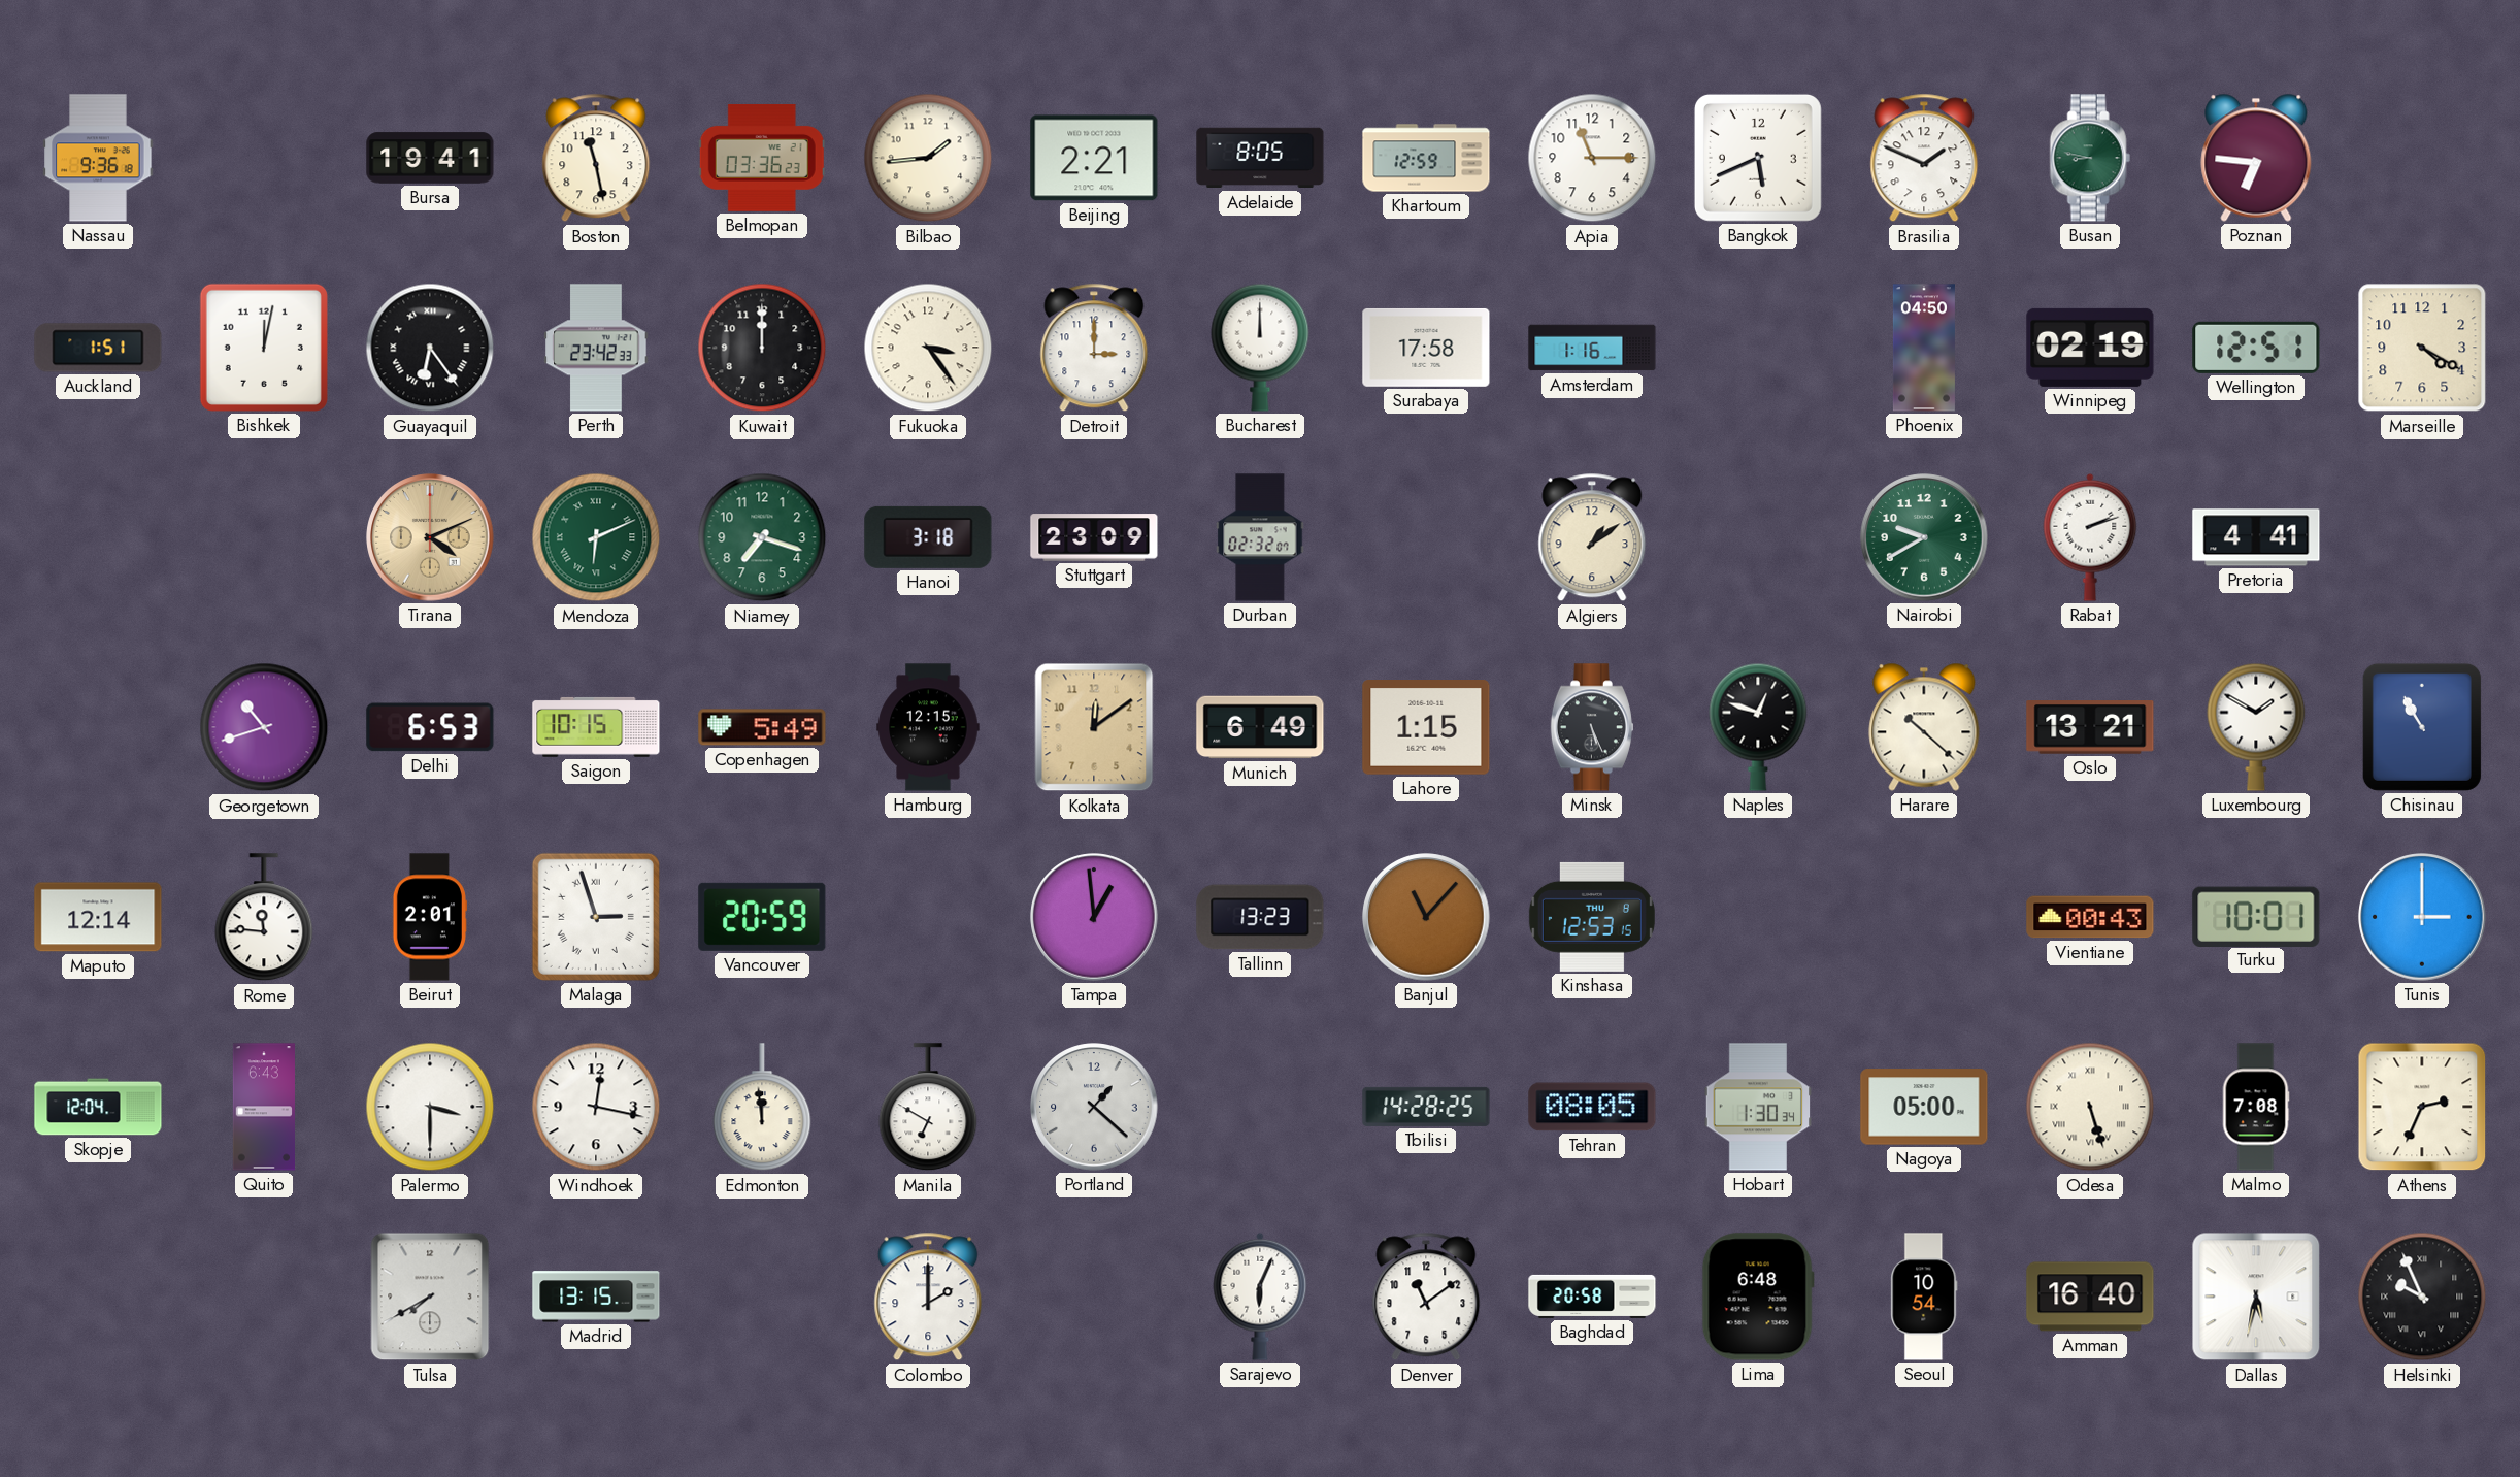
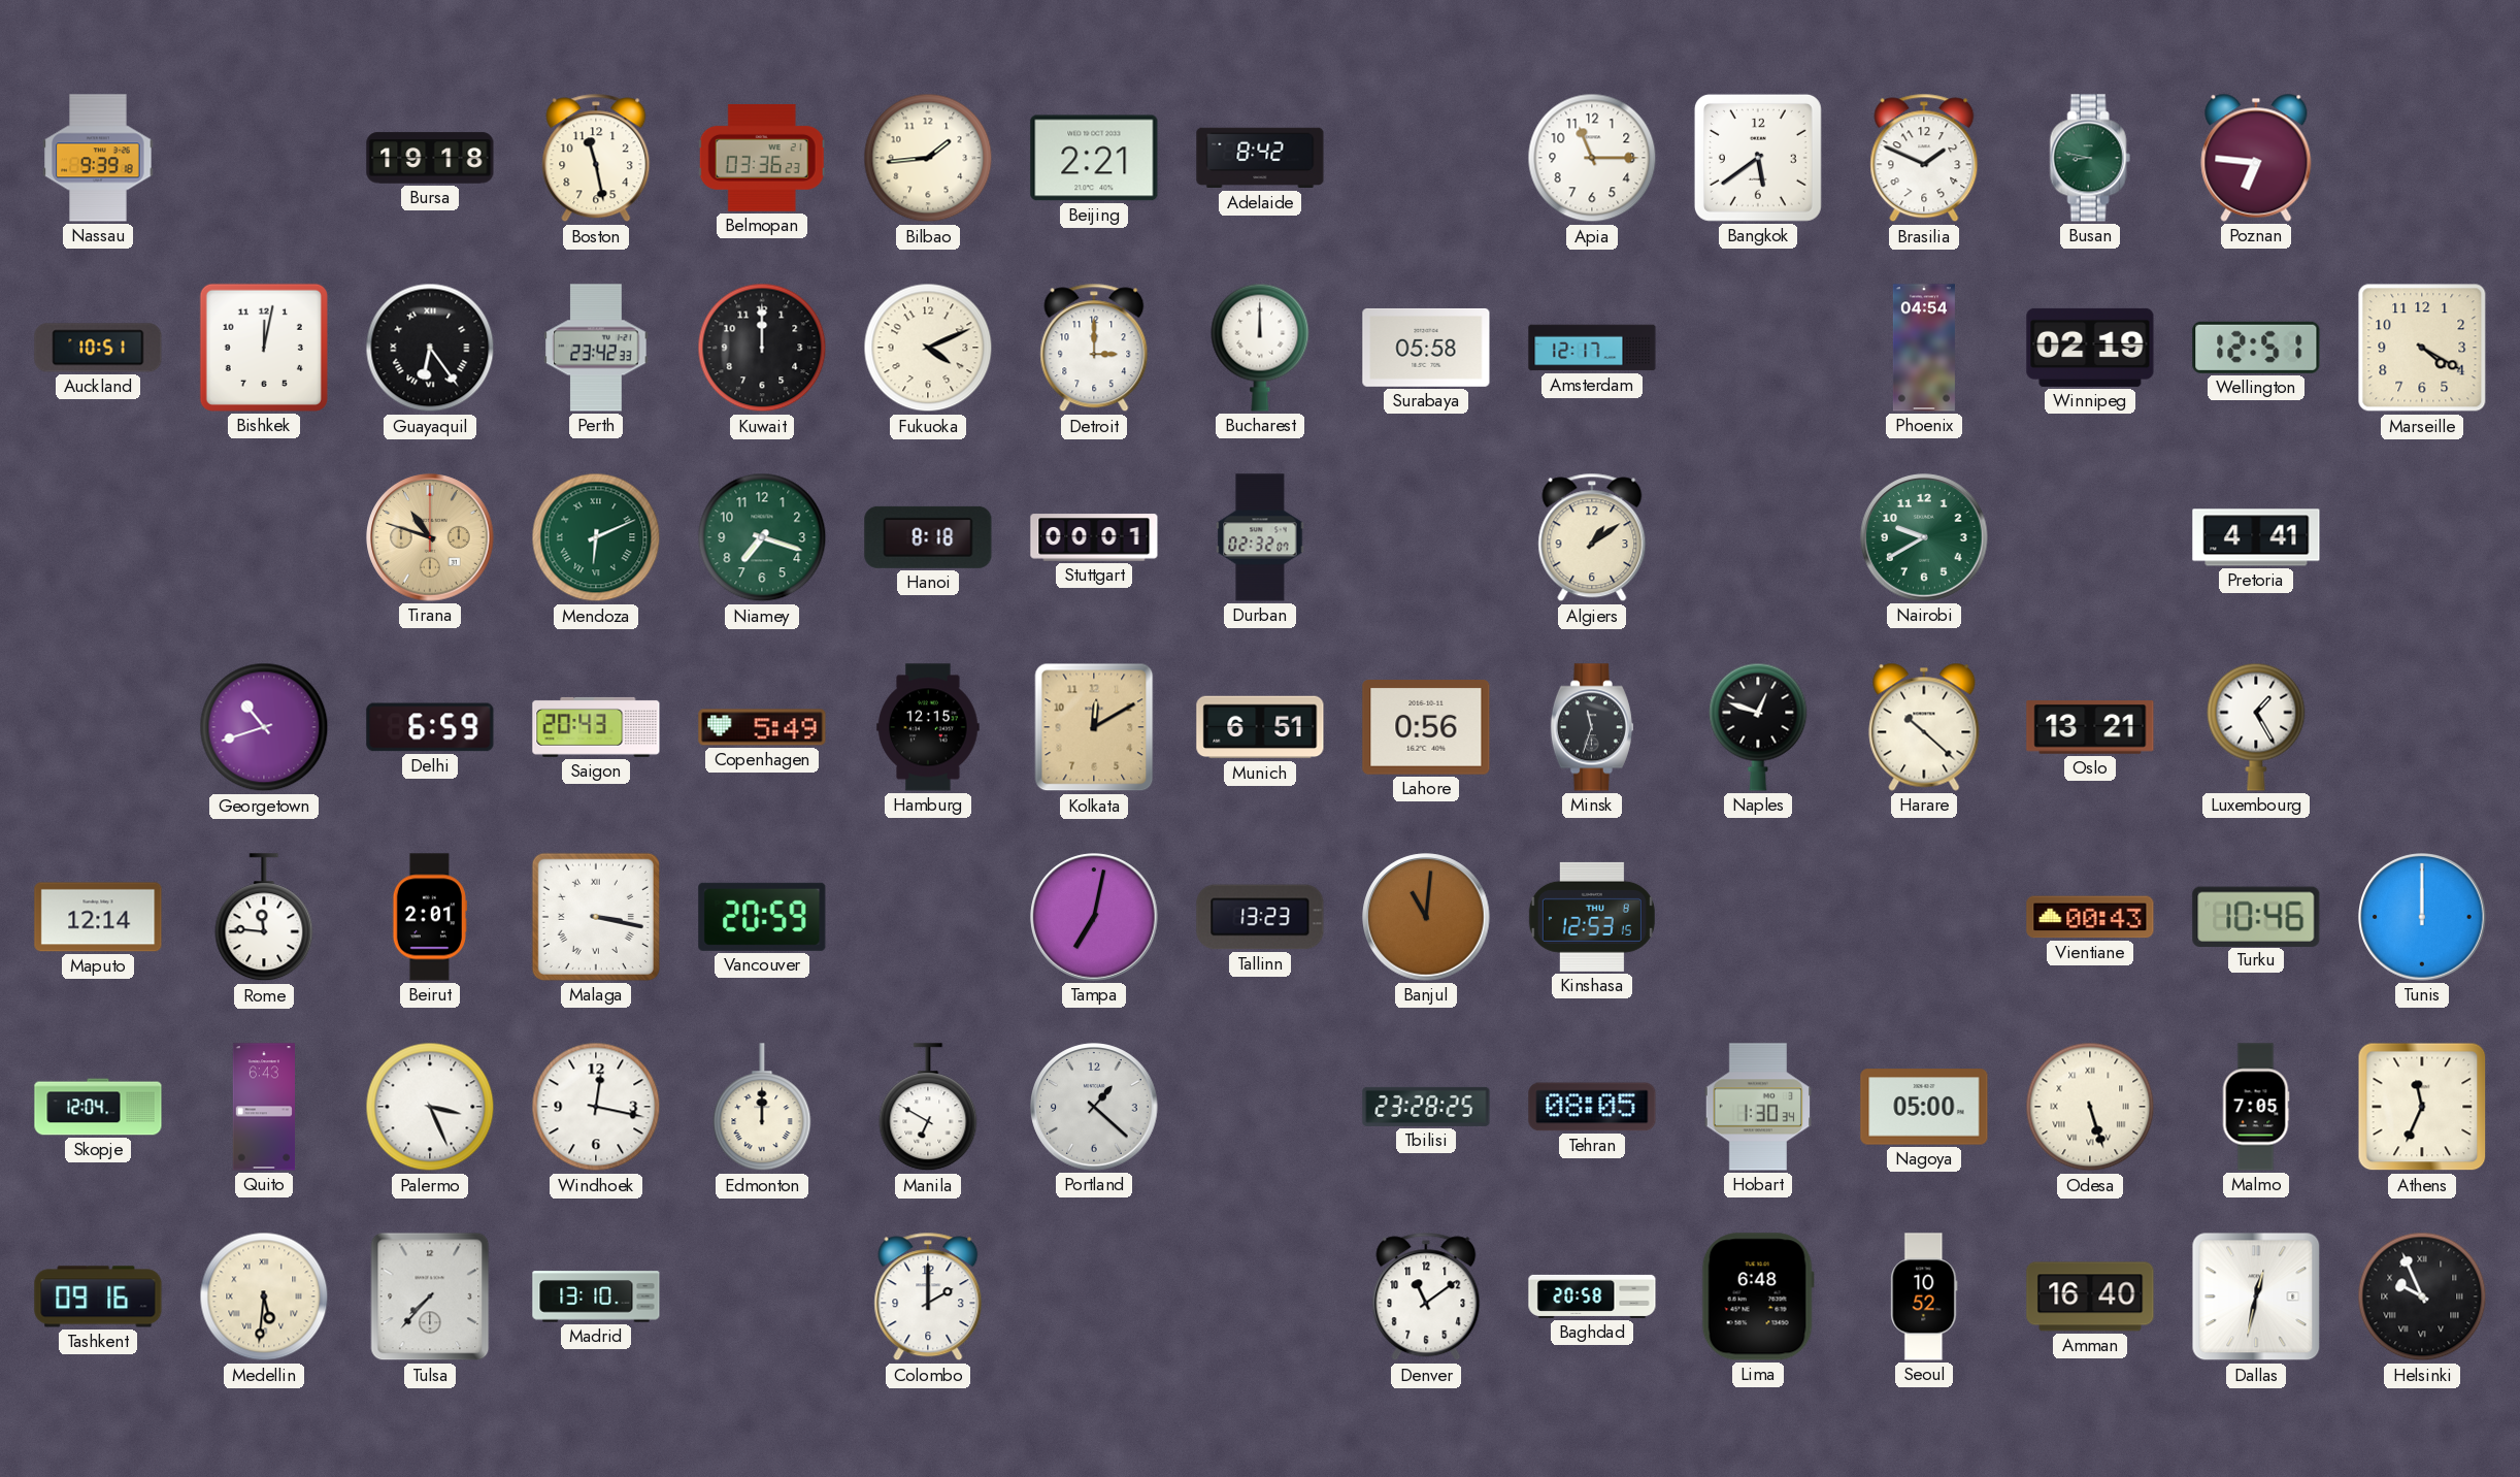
Nassau: 9:36 -> 9:39 (98, 158)
Bursa: 19:41 -> 19:18 (430, 158)
Adelaide: 8:05 -> 8:42 (1260, 158)
Khartoum: 12:59 -> none (1426, 158)
Bangkok: 5:41 -> 5:39 (1758, 158)
Auckland: 1:51 -> 10:51 (98, 348)
Fukuoka: 3:24 -> 4:11 (928, 348)
Surabaya: 17:58 -> 05:58 (1426, 348)
Amsterdam: 1:16 -> 12:17 (1592, 348)
Phoenix: 04:50 -> 04:54 (1924, 348)
Tirana: 4:11 -> 10:48 (430, 537)
Hanoi: 3:18 -> 8:18 (928, 537)
Stuttgart: 23:09 -> 00:01 (1094, 537)
Rabat: 2:12 -> none (2090, 537)
Delhi: 6:53 -> 6:59 (430, 727)
Saigon: 10:15 -> 20:43 (596, 727)
Kolkata: 12:09 -> 12:10 (1094, 727)
Munich: 6:49 -> 6:51 (1260, 727)
Lahore: 1:15 -> 0:56 (1426, 728)
Minsk: 5:26 -> 11:33 (1592, 727)
Luxembourg: 1:50 -> 1:25 (2256, 727)
Chisinau: 10:55 -> none (2422, 727)
Malaga: 2:57 -> 3:17 (596, 917)
Tampa: 12:59 -> 7:02 (1094, 917)
Banjul: 11:07 -> 11:01 (1426, 917)
Turku: 10:01 -> 10:46 (2256, 916)
Tunis: 3:00 -> 12:00 (2422, 917)
Palermo: 3:30 -> 3:26 (430, 1107)
Edmonton: 11:59 -> 12:00 (762, 1108)
Tbilisi: 14:28 -> 23:28 (1426, 1107)
Malmo: 7:08 -> 7:05 (2256, 1107)
Athens: 2:34 -> 11:34 (2422, 1107)
Tashkent: none -> 09:16 (98, 1297)
Medellin: none -> 5:31 (264, 1297)
Tulsa: 7:40 -> 7:37 (430, 1297)
Madrid: 13:15 -> 13:10 (596, 1297)
Sarajevo: 6:04 -> none (1260, 1297)
Seoul: 10:54 -> 10:52 (1924, 1297)
Dallas: 5:32 -> 12:32 (2256, 1297)
